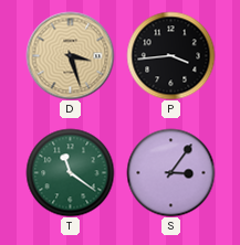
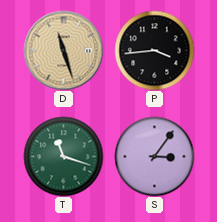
D: 3:27 -> 11:27 (63, 50)
T: 11:21 -> 11:18 (63, 156)
